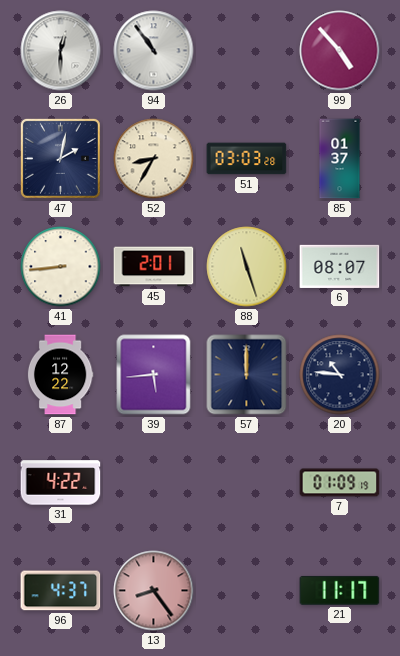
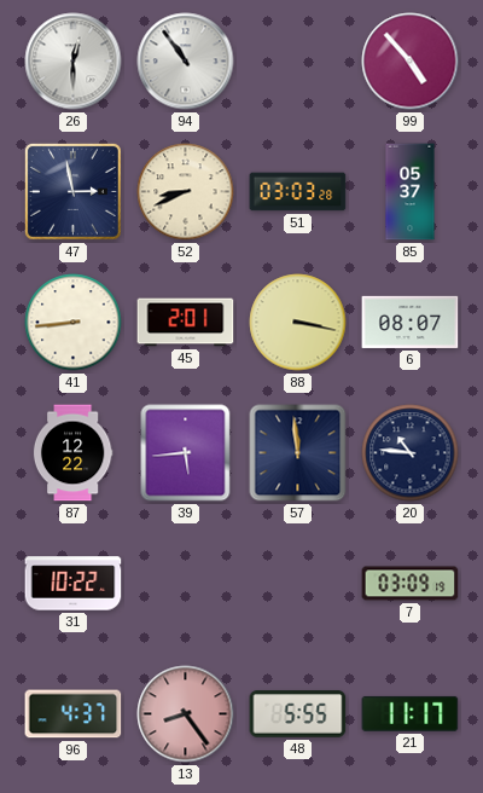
47: 2:02 -> 2:58 (72, 191)
52: 8:35 -> 8:41 (186, 192)
85: 01:37 -> 05:37 (411, 192)
88: 11:27 -> 3:17 (298, 323)
57: 12:00 -> 11:59 (298, 453)
31: 4:22 -> 10:22 (74, 584)
7: 01:09 -> 03:09 (411, 584)
48: none -> 5:55 (298, 714)
